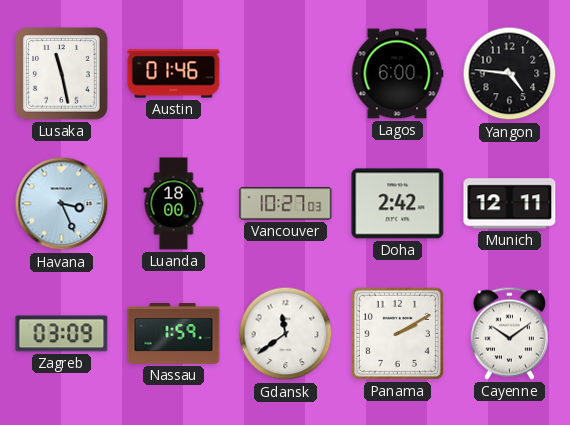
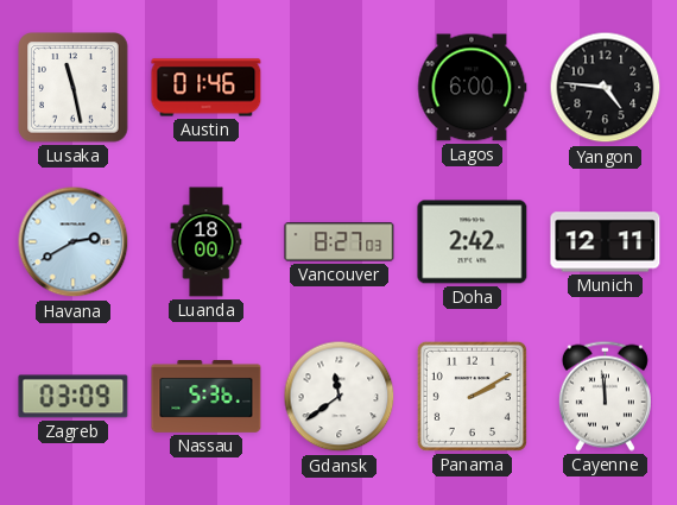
Havana: 3:26 -> 2:40 (74, 242)
Vancouver: 10:27 -> 8:27 (340, 242)
Nassau: 1:59 -> 5:36 (207, 397)
Cayenne: 10:09 -> 11:59 (605, 396)
